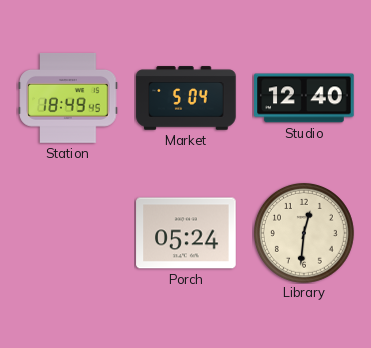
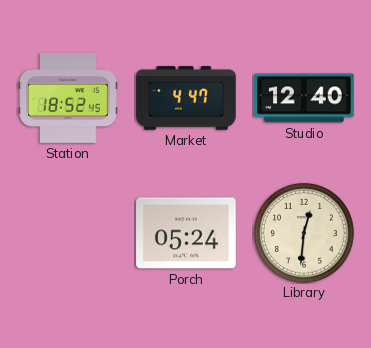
Station: 18:49 -> 18:52 (68, 99)
Market: 5:04 -> 4:47 (186, 98)
